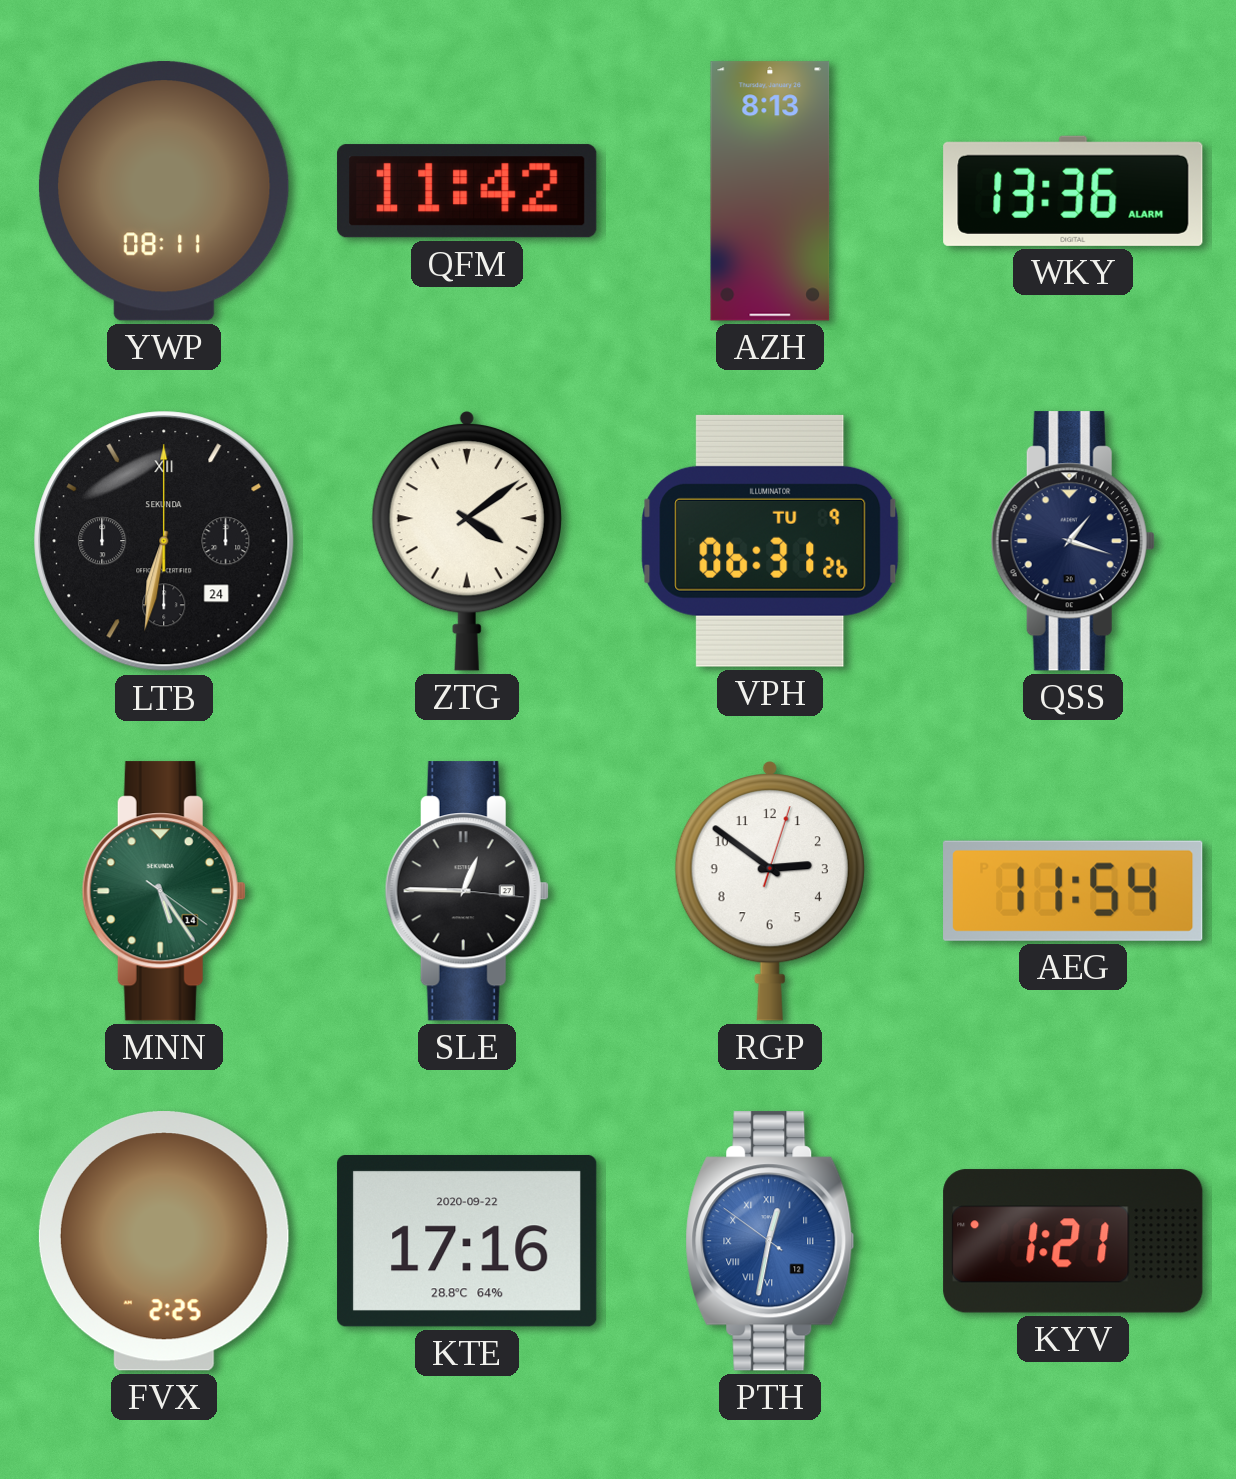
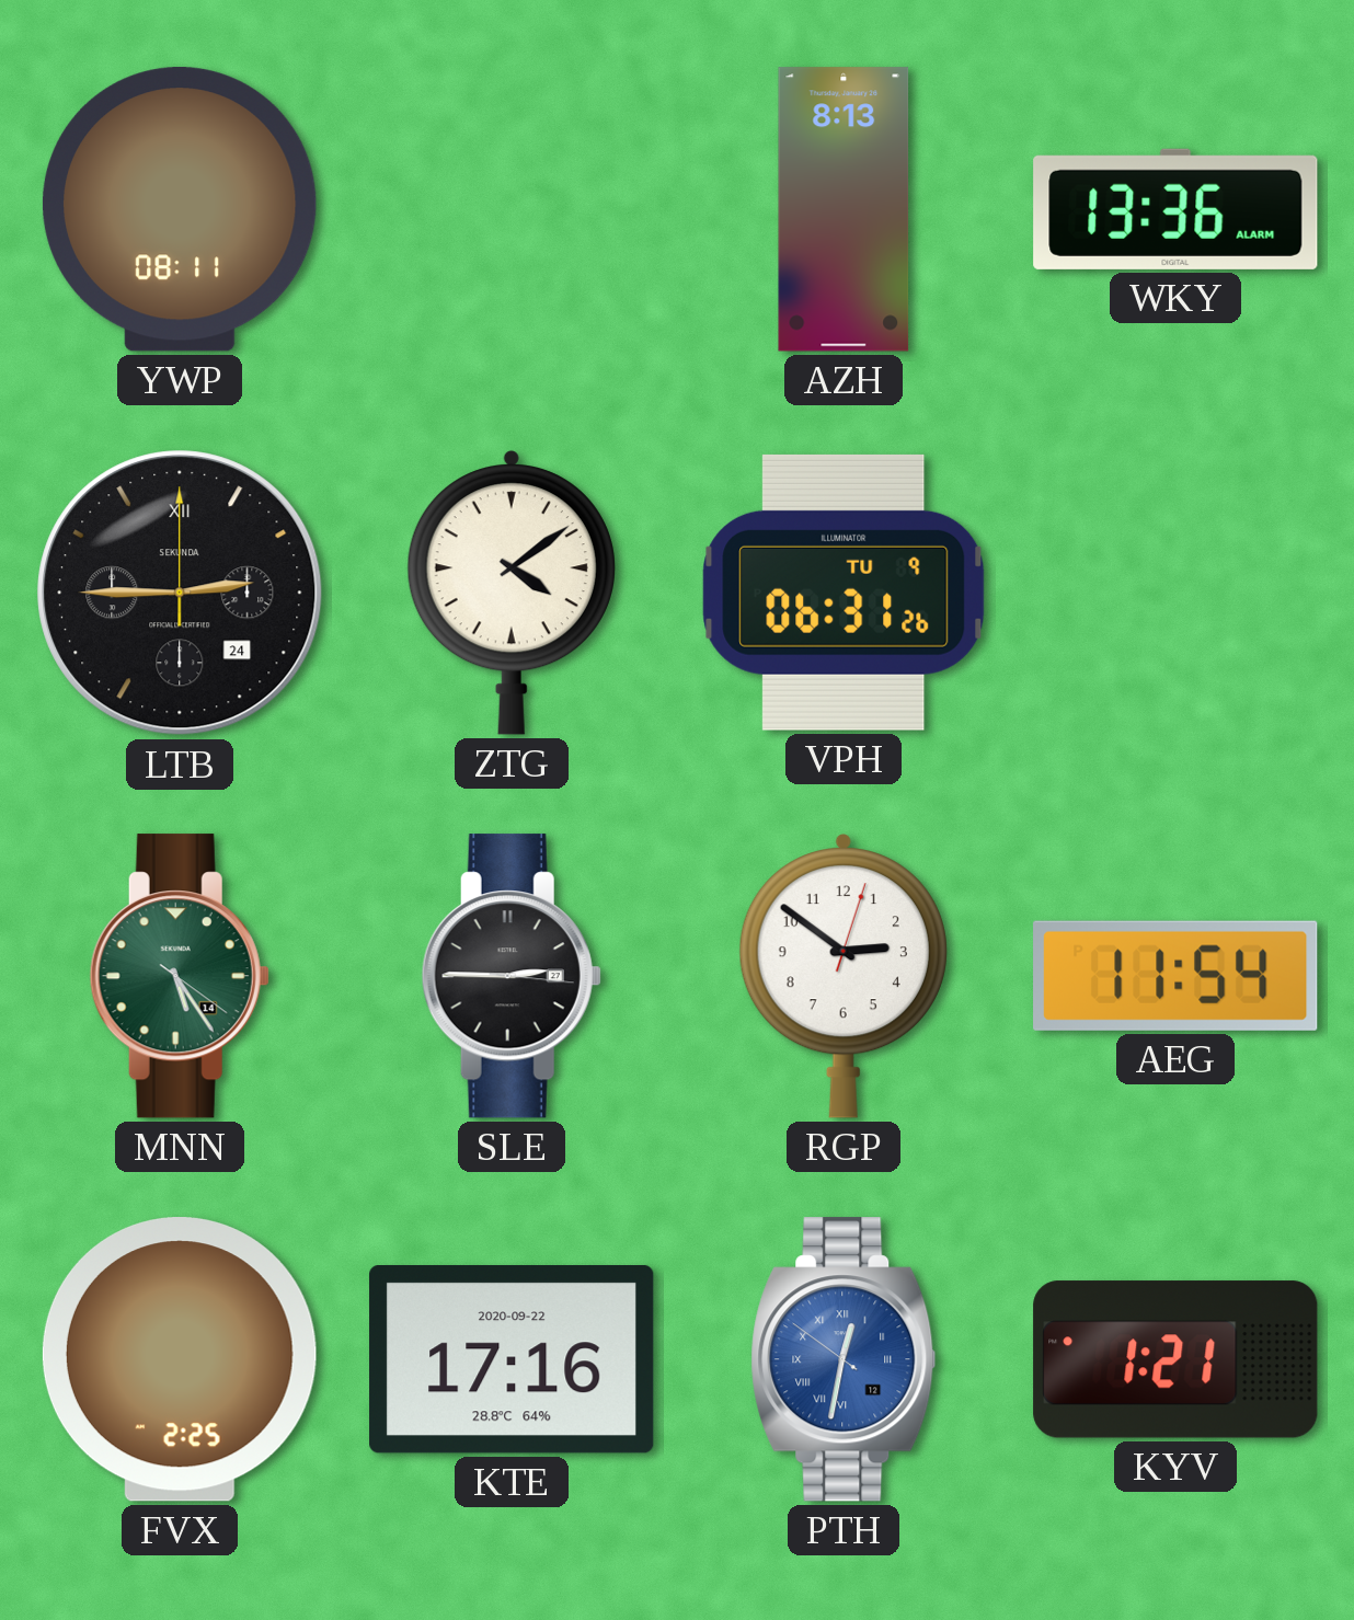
QFM: 11:42 -> none (467, 191)
LTB: 6:32 -> 2:45 (180, 593)
QSS: 1:18 -> none (1073, 541)
SLE: 12:45 -> 2:45 (512, 976)
